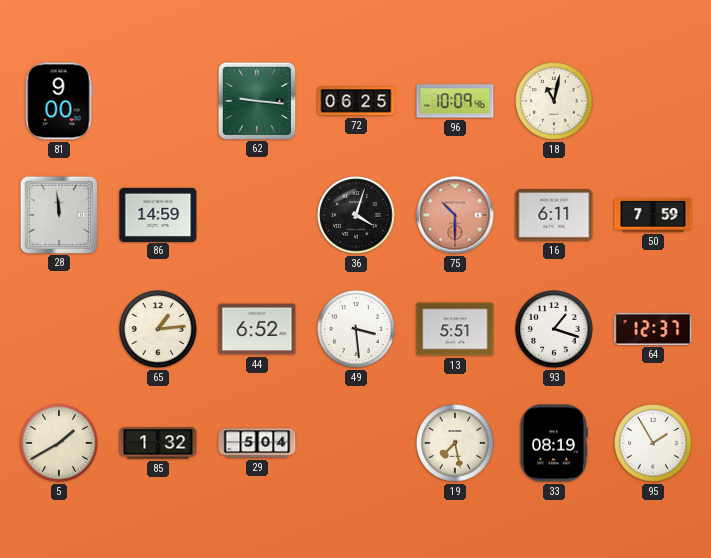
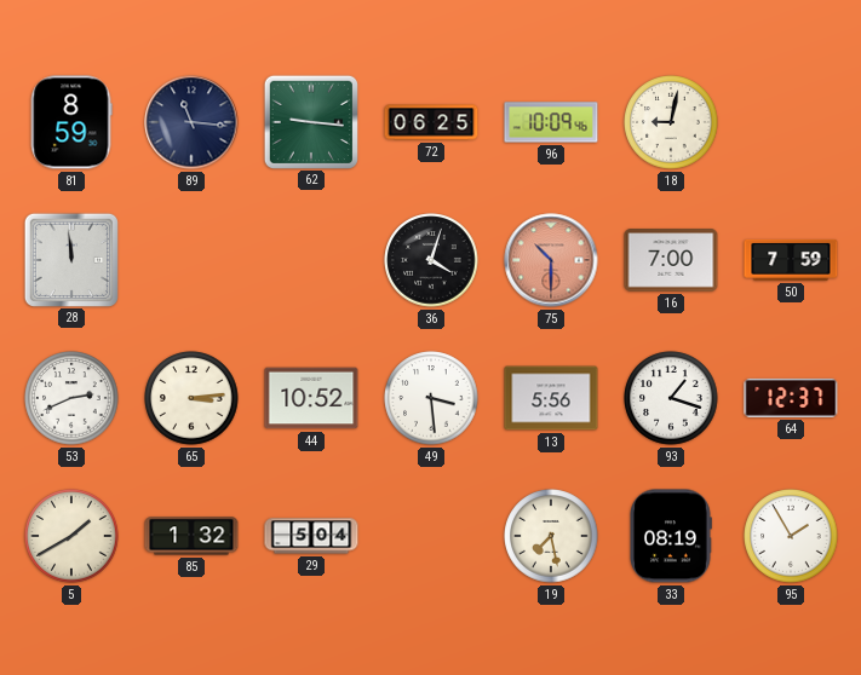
81: 9:00 -> 8:59 (71, 122)
89: none -> 11:16 (191, 122)
18: 11:02 -> 9:02 (671, 122)
86: 14:59 -> none (158, 214)
16: 6:11 -> 7:00 (671, 260)
53: none -> 2:41 (71, 398)
65: 1:14 -> 3:14 (191, 398)
44: 6:52 -> 10:52 (311, 398)
13: 5:51 -> 5:56 (551, 398)
